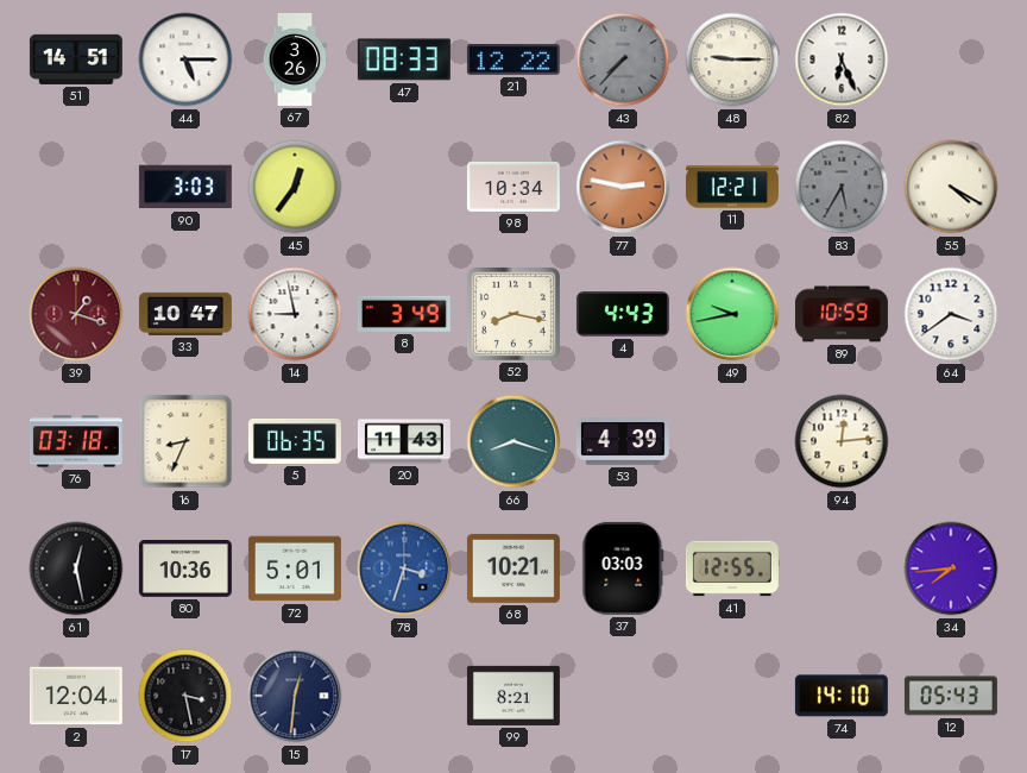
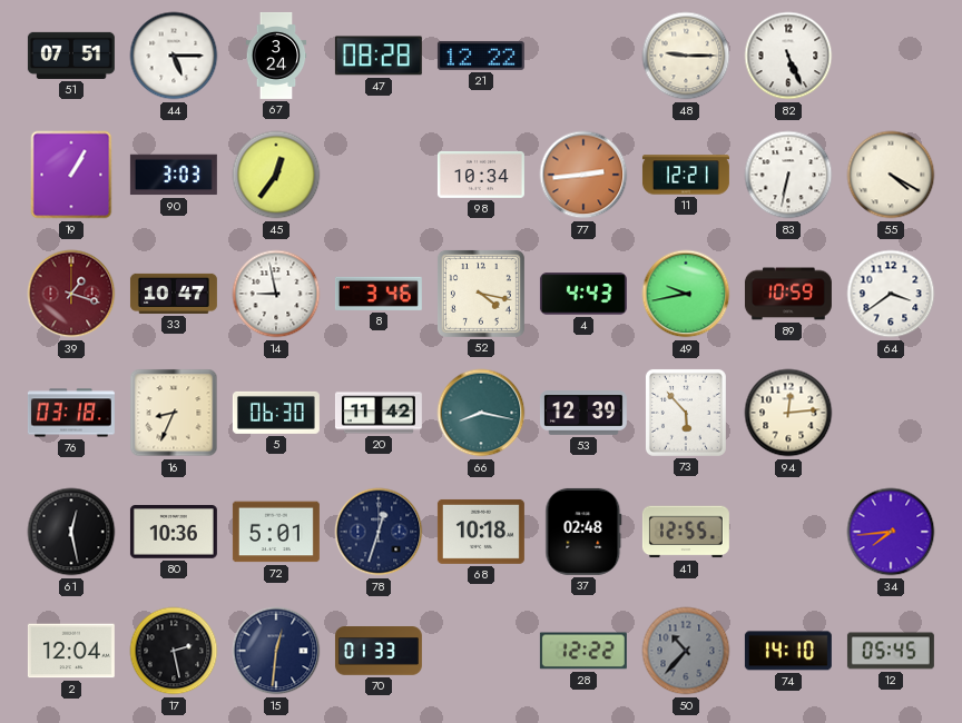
51: 14:51 -> 07:51 (71, 56)
67: 3:26 -> 3:24 (276, 56)
47: 08:33 -> 08:28 (379, 56)
43: 7:37 -> none (623, 59)
82: 6:26 -> 5:26 (788, 56)
19: none -> 1:05 (71, 175)
77: 2:47 -> 2:44 (583, 175)
83: 5:35 -> 6:32 (788, 175)
83 dial: grey -> white (788, 175)
8: 3:49 -> 3:46 (379, 294)
52: 8:17 -> 4:17 (481, 294)
5: 06:35 -> 06:30 (276, 413)
20: 11:43 -> 11:42 (379, 413)
66: 8:18 -> 8:17 (481, 413)
53: 4:39 -> 12:39 (583, 414)
73: none -> 5:53 (686, 413)
78: 3:33 -> 12:33 (379, 532)
78 dial: blue -> navy (379, 532)
68: 10:21 -> 10:18 (481, 532)
37: 03:03 -> 02:48 (583, 532)
17: 3:28 -> 2:28 (174, 651)
70: none -> 01:33 (379, 651)
99: 8:21 -> none (513, 696)
28: none -> 12:22 (583, 651)
50: none -> 10:37 (686, 651)
12: 05:43 -> 05:45 (891, 651)
